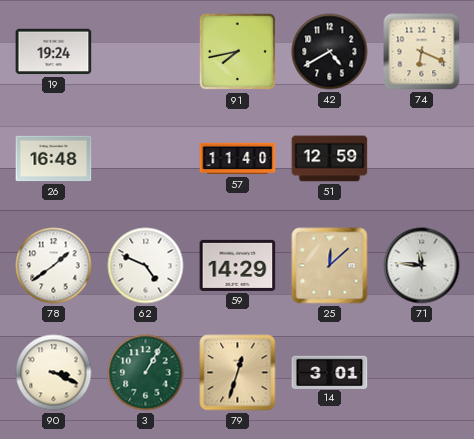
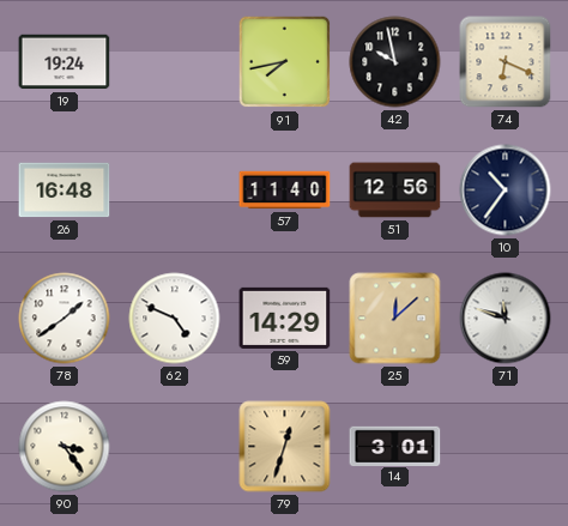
42: 4:40 -> 9:58 (395, 62)
51: 12:59 -> 12:56 (395, 191)
10: none -> 10:36 (506, 191)
71: 11:46 -> 11:48 (506, 319)
90: 3:19 -> 3:24 (65, 447)
3: 1:05 -> none (146, 373)
